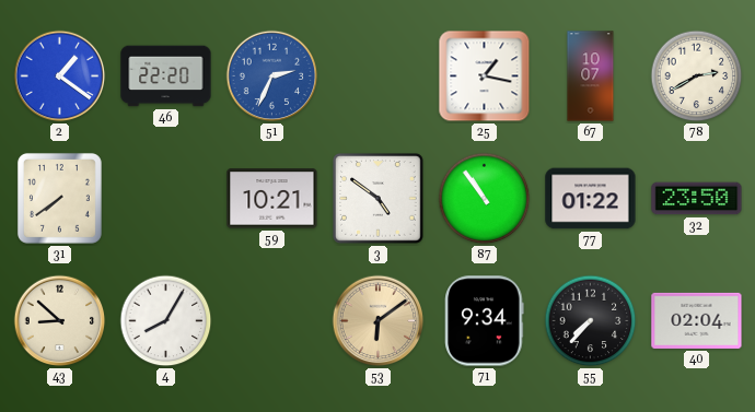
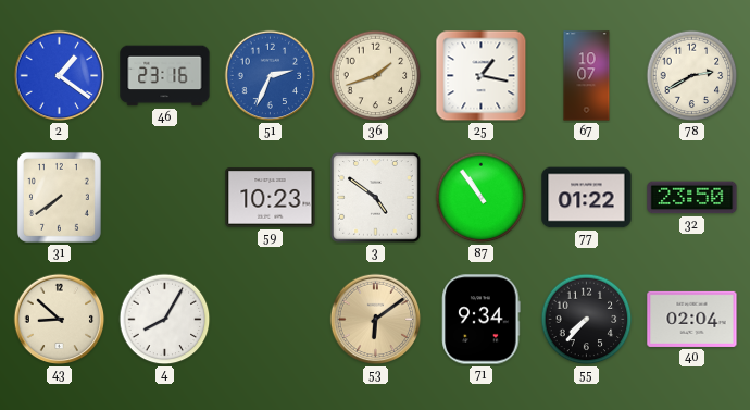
46: 22:20 -> 23:16 (165, 76)
36: none -> 1:42 (376, 76)
59: 10:21 -> 10:23 (271, 198)
